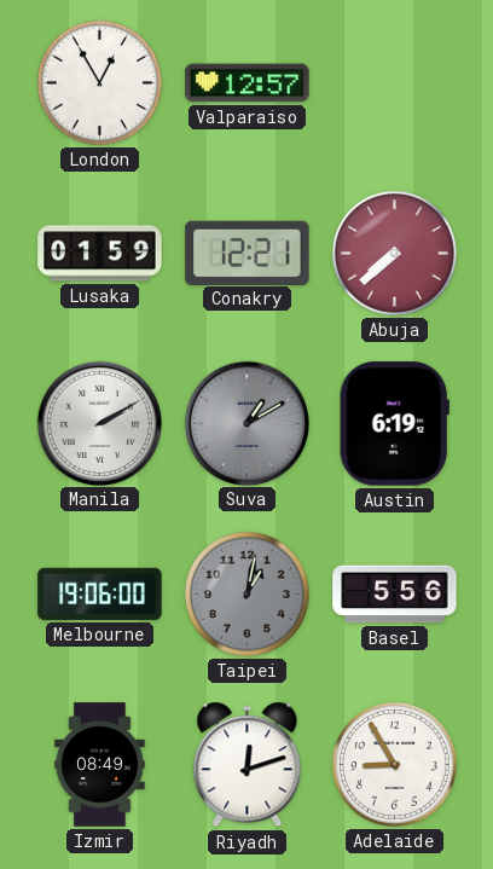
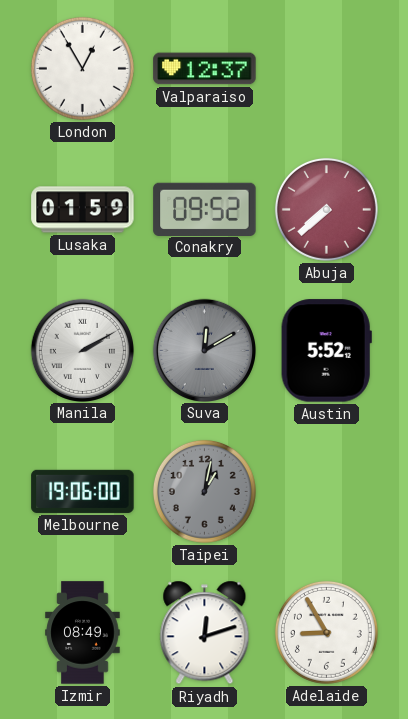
Valparaiso: 12:57 -> 12:37 (205, 69)
Conakry: 12:21 -> 09:52 (205, 209)
Suva: 1:10 -> 12:10 (204, 350)
Austin: 6:19 -> 5:52 (326, 351)
Basel: 5:56 -> none (395, 595)
